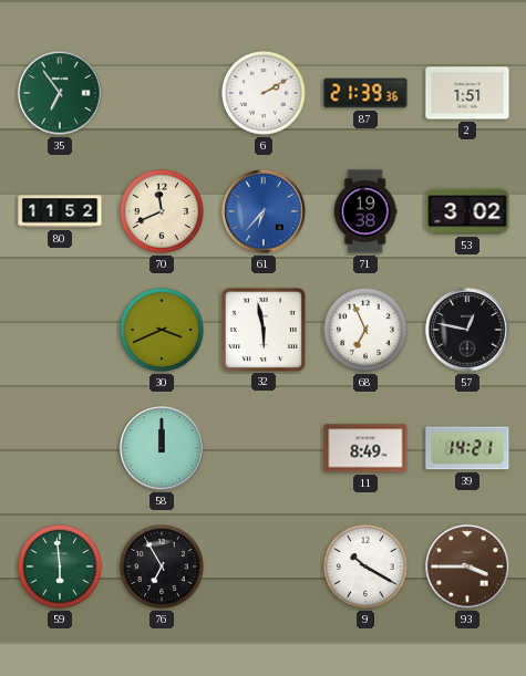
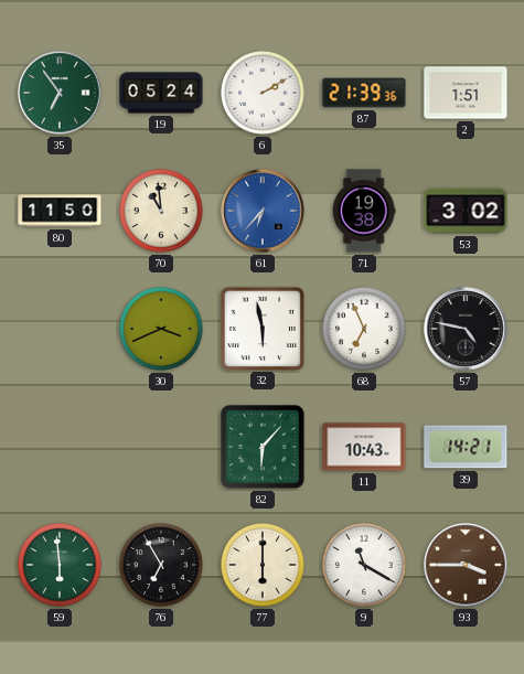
19: none -> 05:24 (161, 93)
80: 11:52 -> 11:50 (60, 211)
70: 11:41 -> 10:59 (162, 212)
57: 12:47 -> 4:47 (466, 329)
58: 12:00 -> none (162, 448)
82: none -> 6:07 (264, 448)
11: 8:49 -> 10:43 (364, 447)
77: none -> 6:00 (264, 566)
9: 10:20 -> 11:20 (365, 566)
